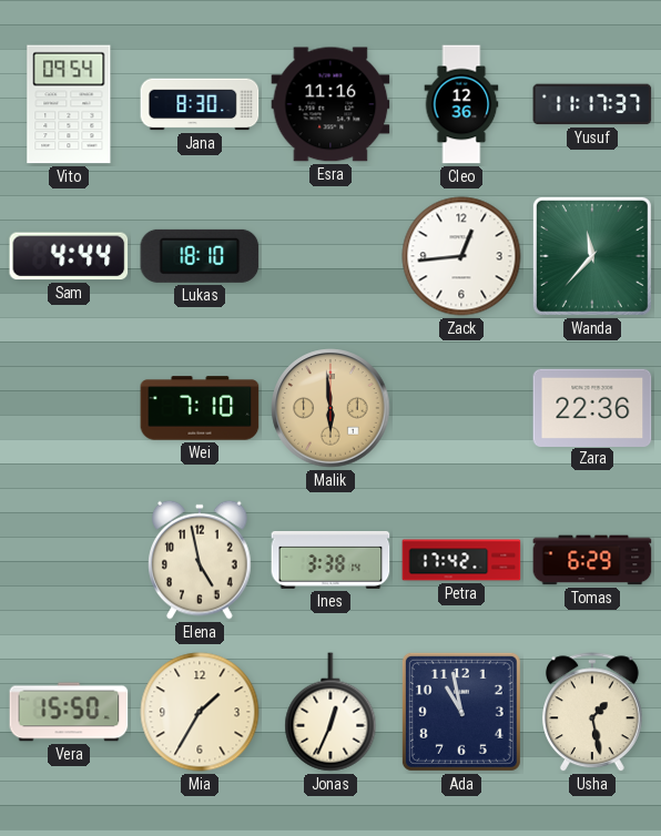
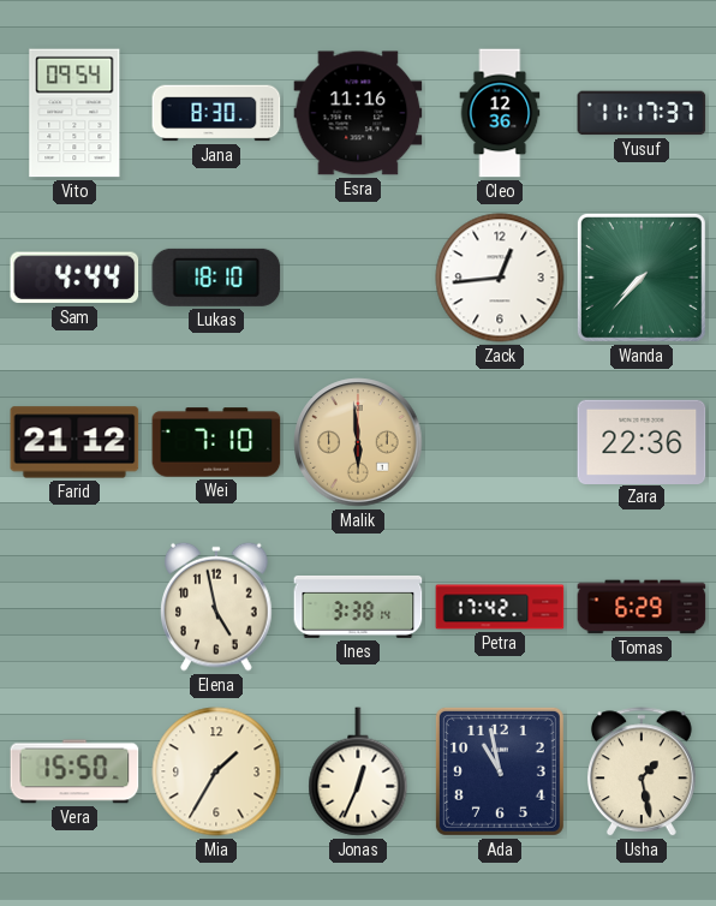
Wanda: 11:37 -> 7:37 (642, 278)
Farid: none -> 21:12 (74, 442)
